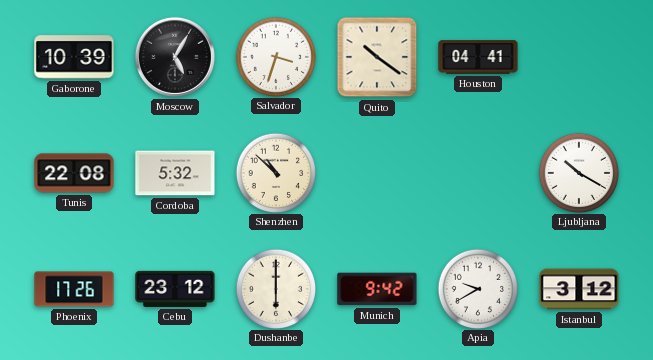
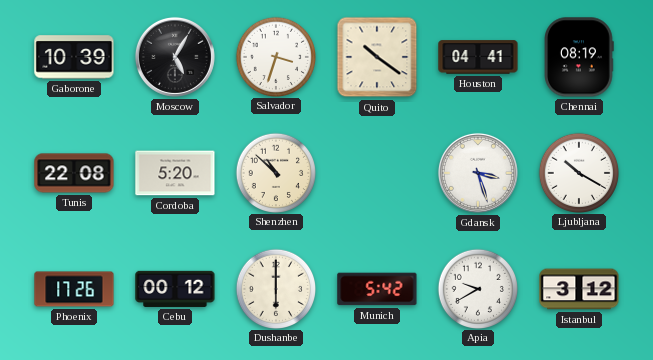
Chennai: none -> 08:19 (580, 57)
Cordoba: 5:32 -> 5:20 (175, 173)
Gdansk: none -> 3:27 (478, 173)
Cebu: 23:12 -> 00:12 (175, 289)
Munich: 9:42 -> 5:42 (377, 289)
